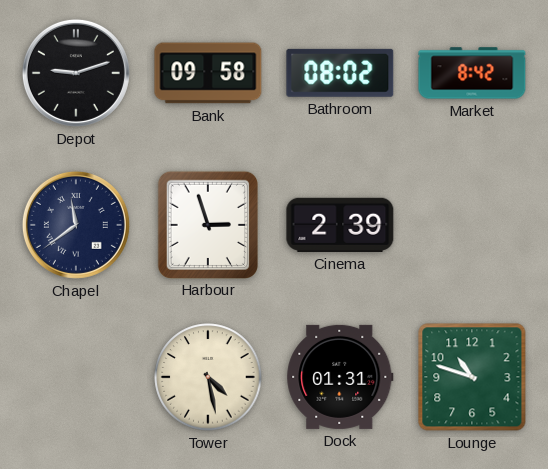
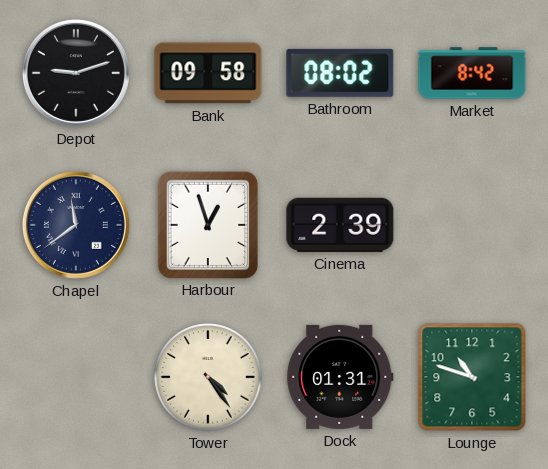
Harbour: 2:57 -> 12:57 (207, 224)
Tower: 4:28 -> 4:24 (208, 377)
